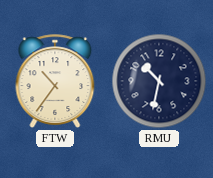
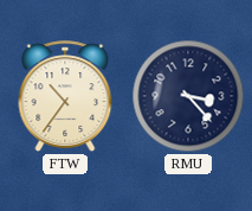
RMU: 10:32 -> 3:23 (188, 96)
